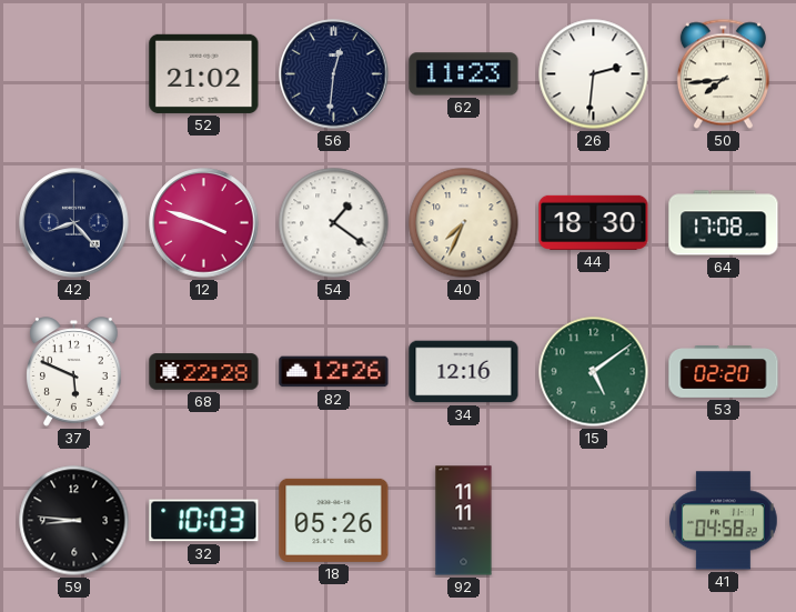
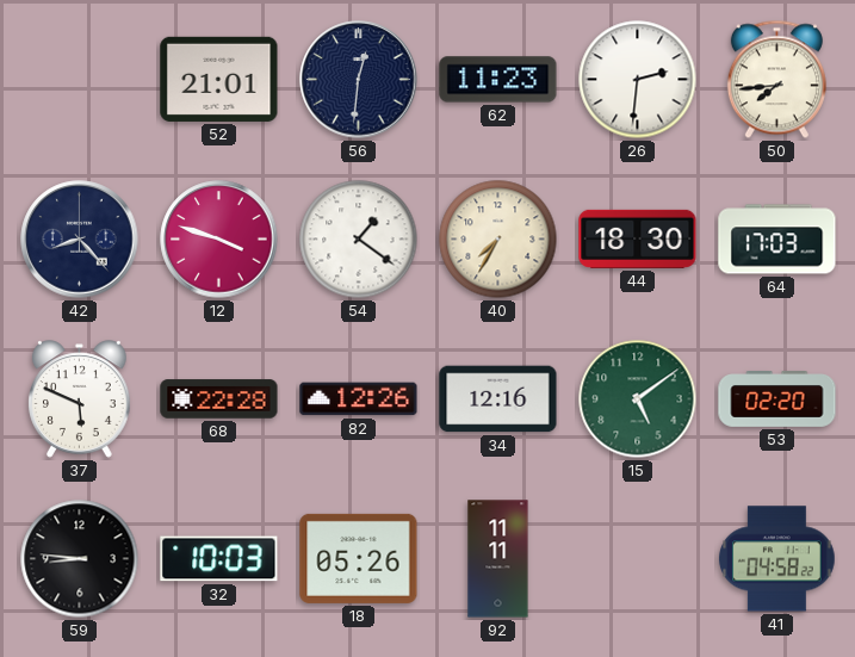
52: 21:02 -> 21:01 (219, 79)
40: 7:34 -> 7:35 (498, 240)
64: 17:08 -> 17:03 (777, 240)
